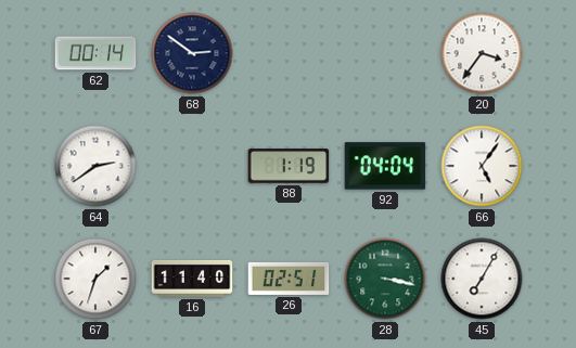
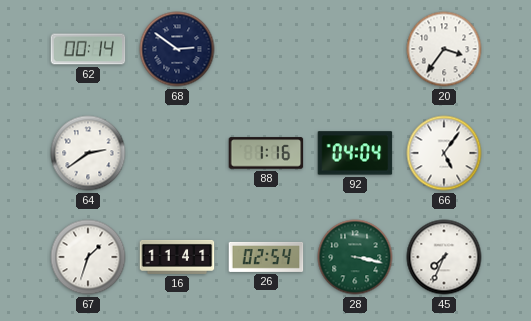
88: 1:19 -> 1:16 (266, 153)
16: 11:40 -> 11:41 (177, 257)
26: 02:51 -> 02:54 (266, 257)
45: 7:05 -> 7:34 (444, 257)
